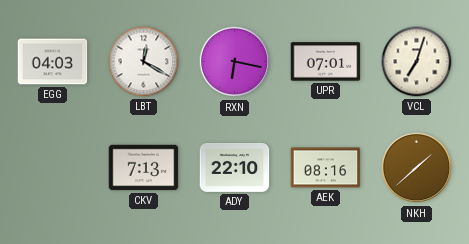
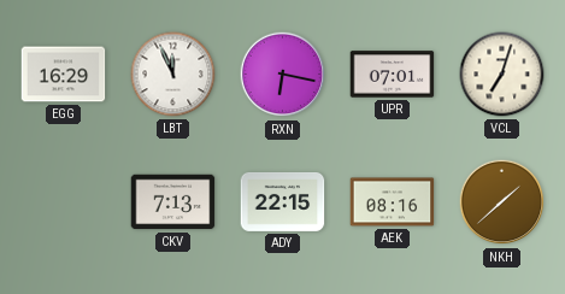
EGG: 04:03 -> 16:29 (64, 75)
LBT: 12:20 -> 11:56 (173, 75)
ADY: 22:10 -> 22:15 (283, 202)
